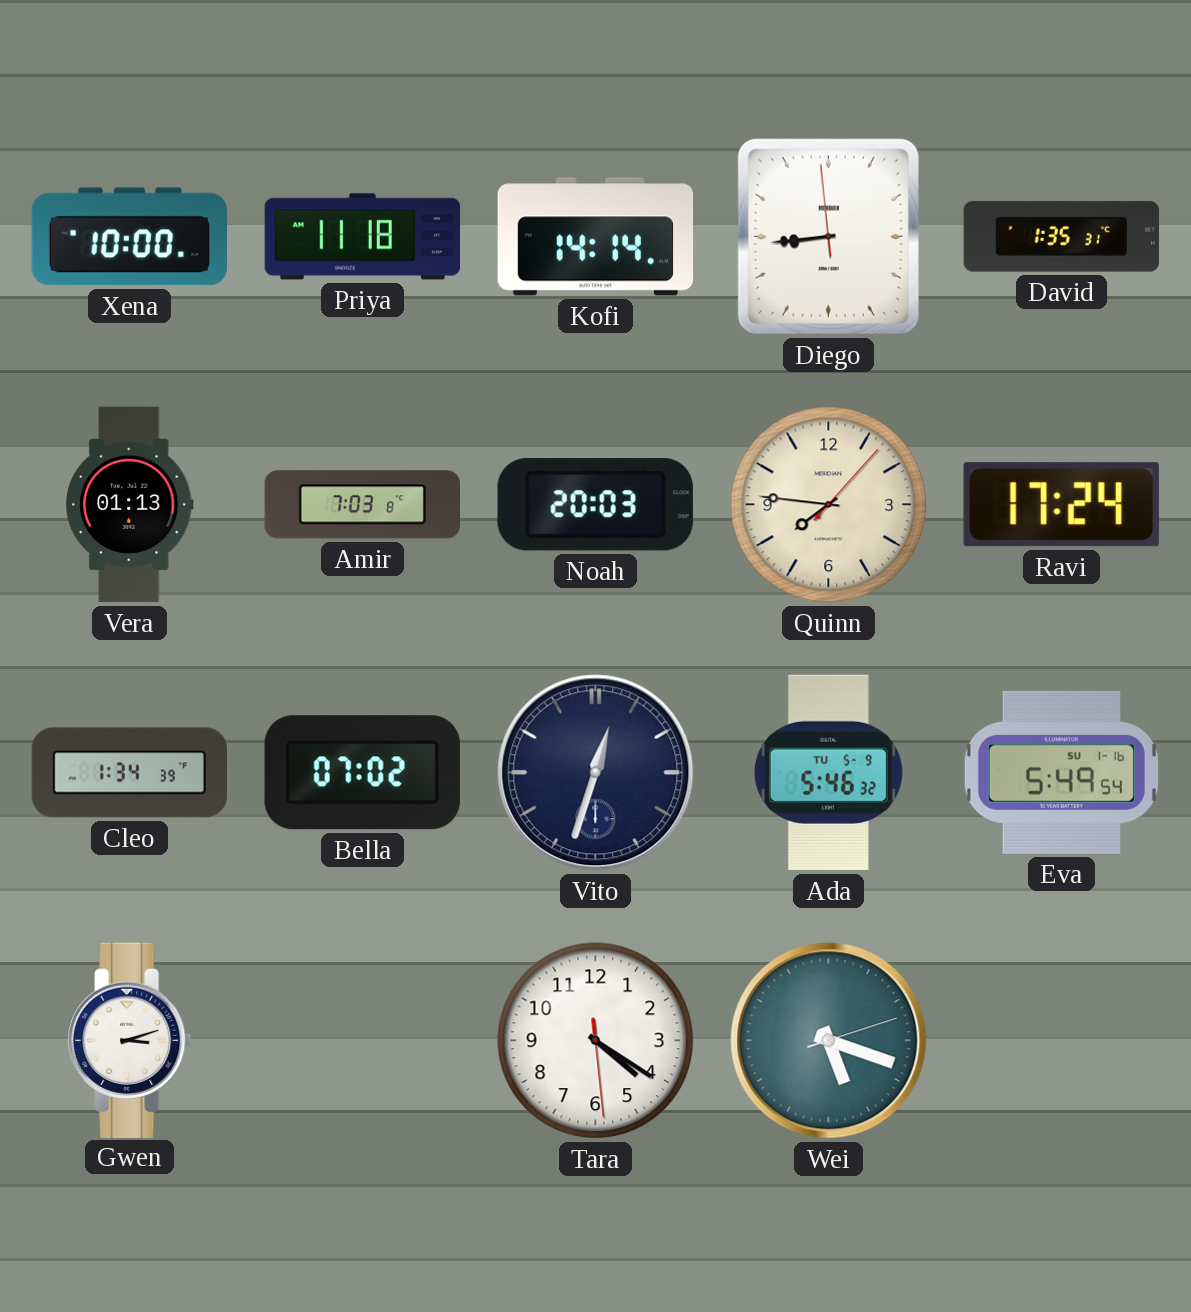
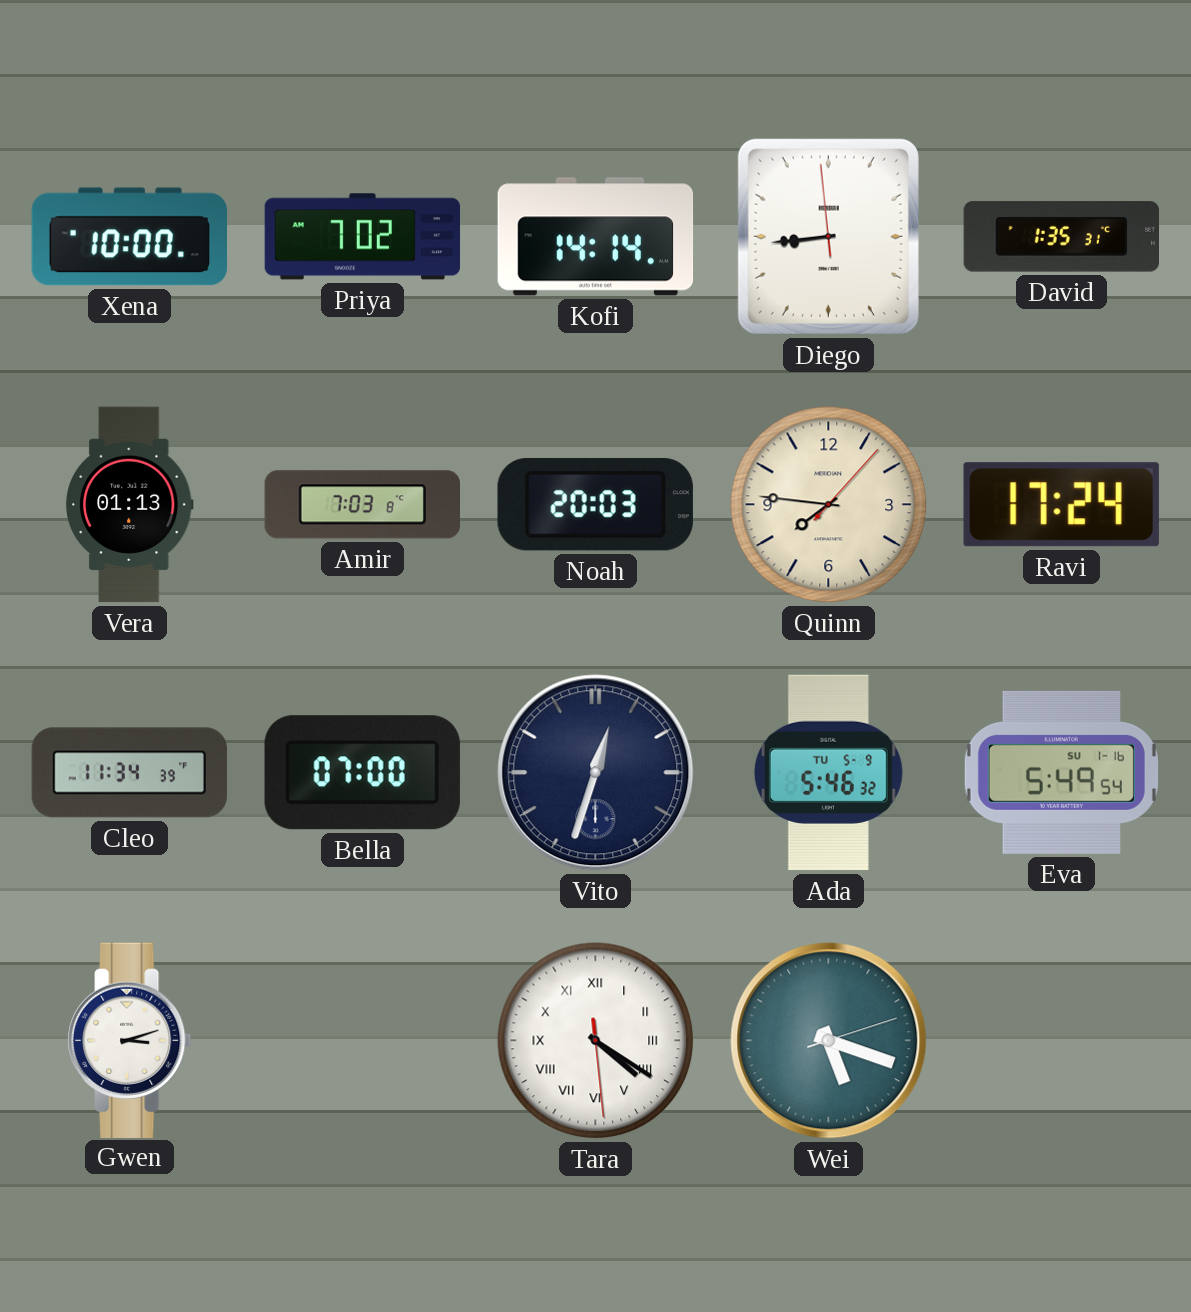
Priya: 11:18 -> 7:02 (363, 237)
Cleo: 1:34 -> 11:34 (130, 773)
Bella: 07:02 -> 07:00 (362, 773)
Tara numerals: Arabic -> Roman (596, 1041)
